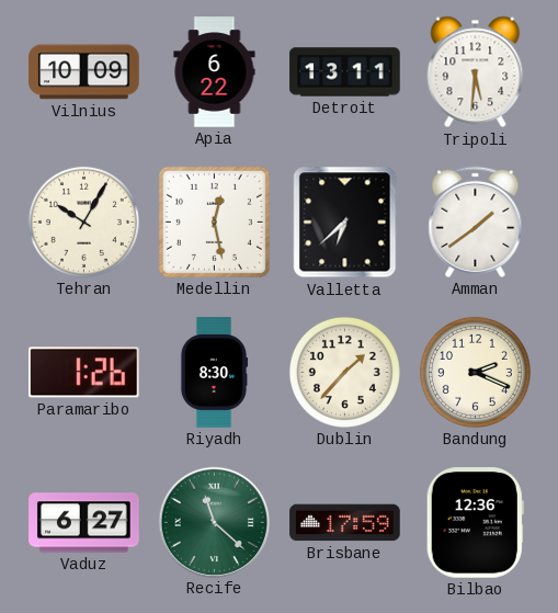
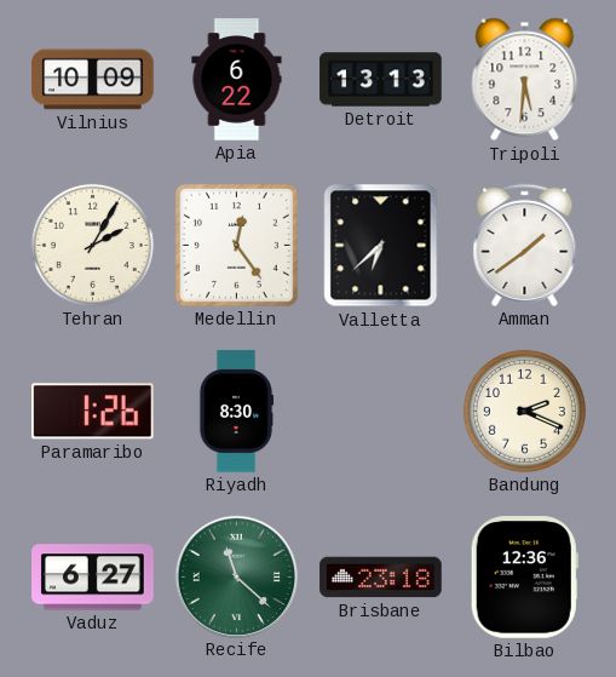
Detroit: 13:11 -> 13:13 (381, 80)
Tehran: 10:05 -> 2:05 (92, 245)
Medellin: 12:28 -> 12:24 (236, 245)
Dublin: 1:37 -> none (344, 372)
Brisbane: 17:59 -> 23:18 (381, 578)
